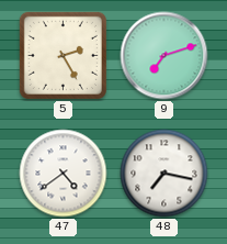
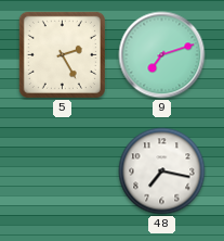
47: 4:39 -> none (64, 174)
